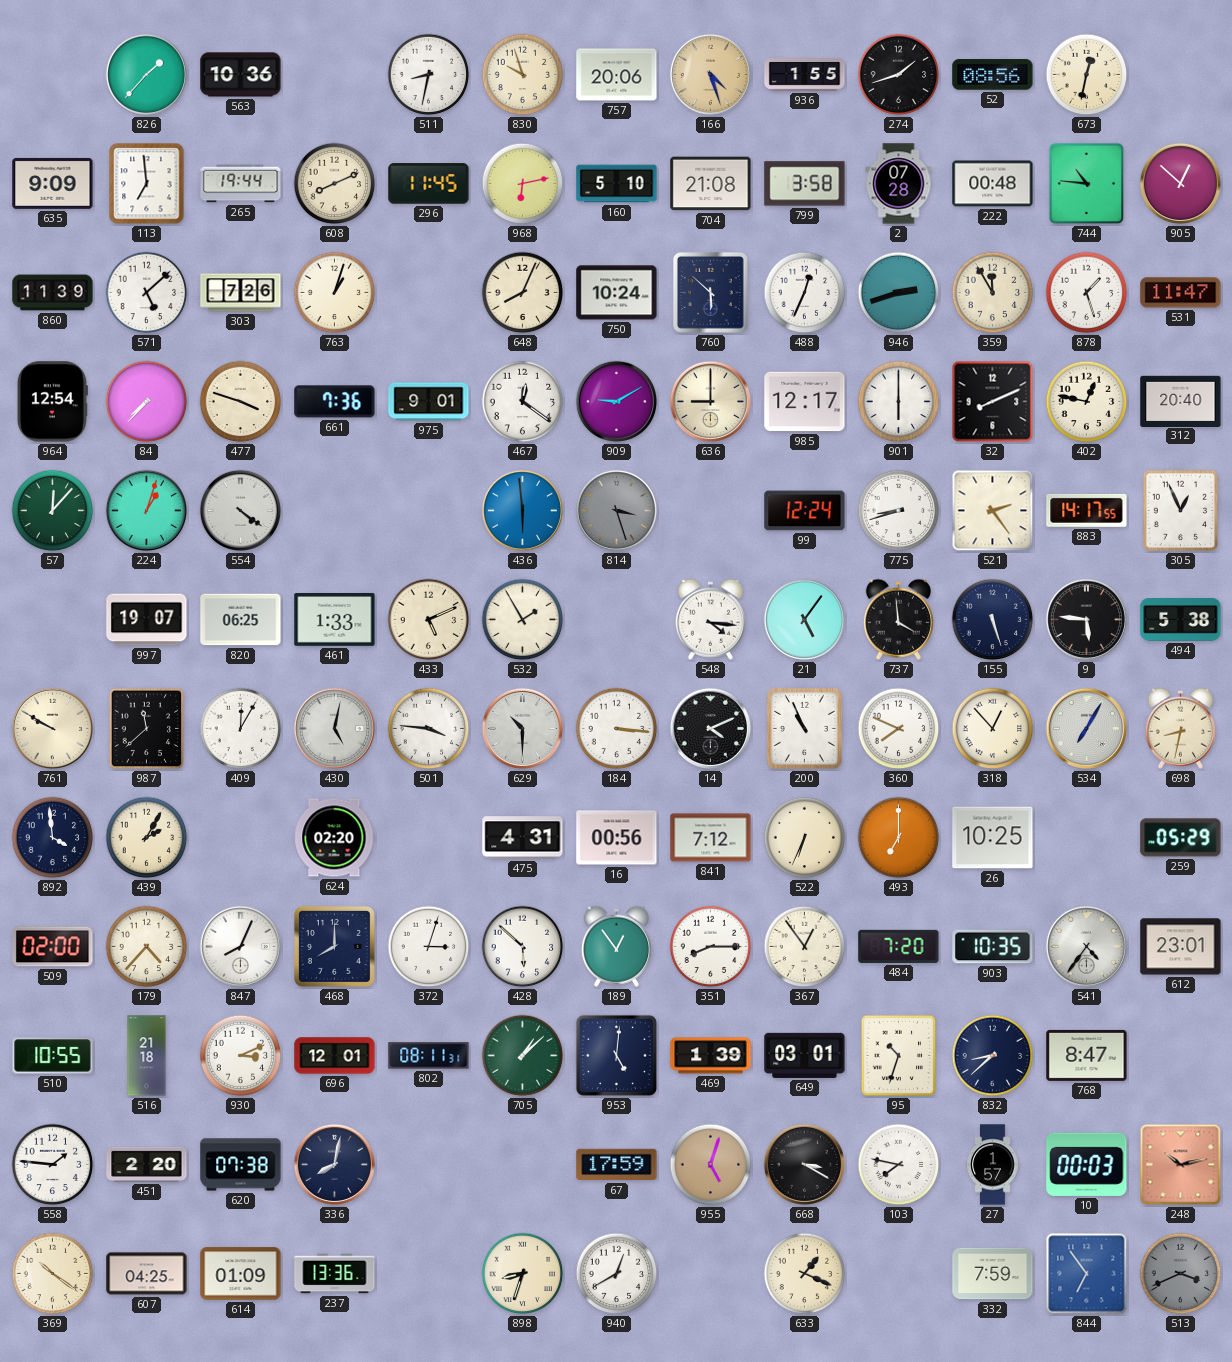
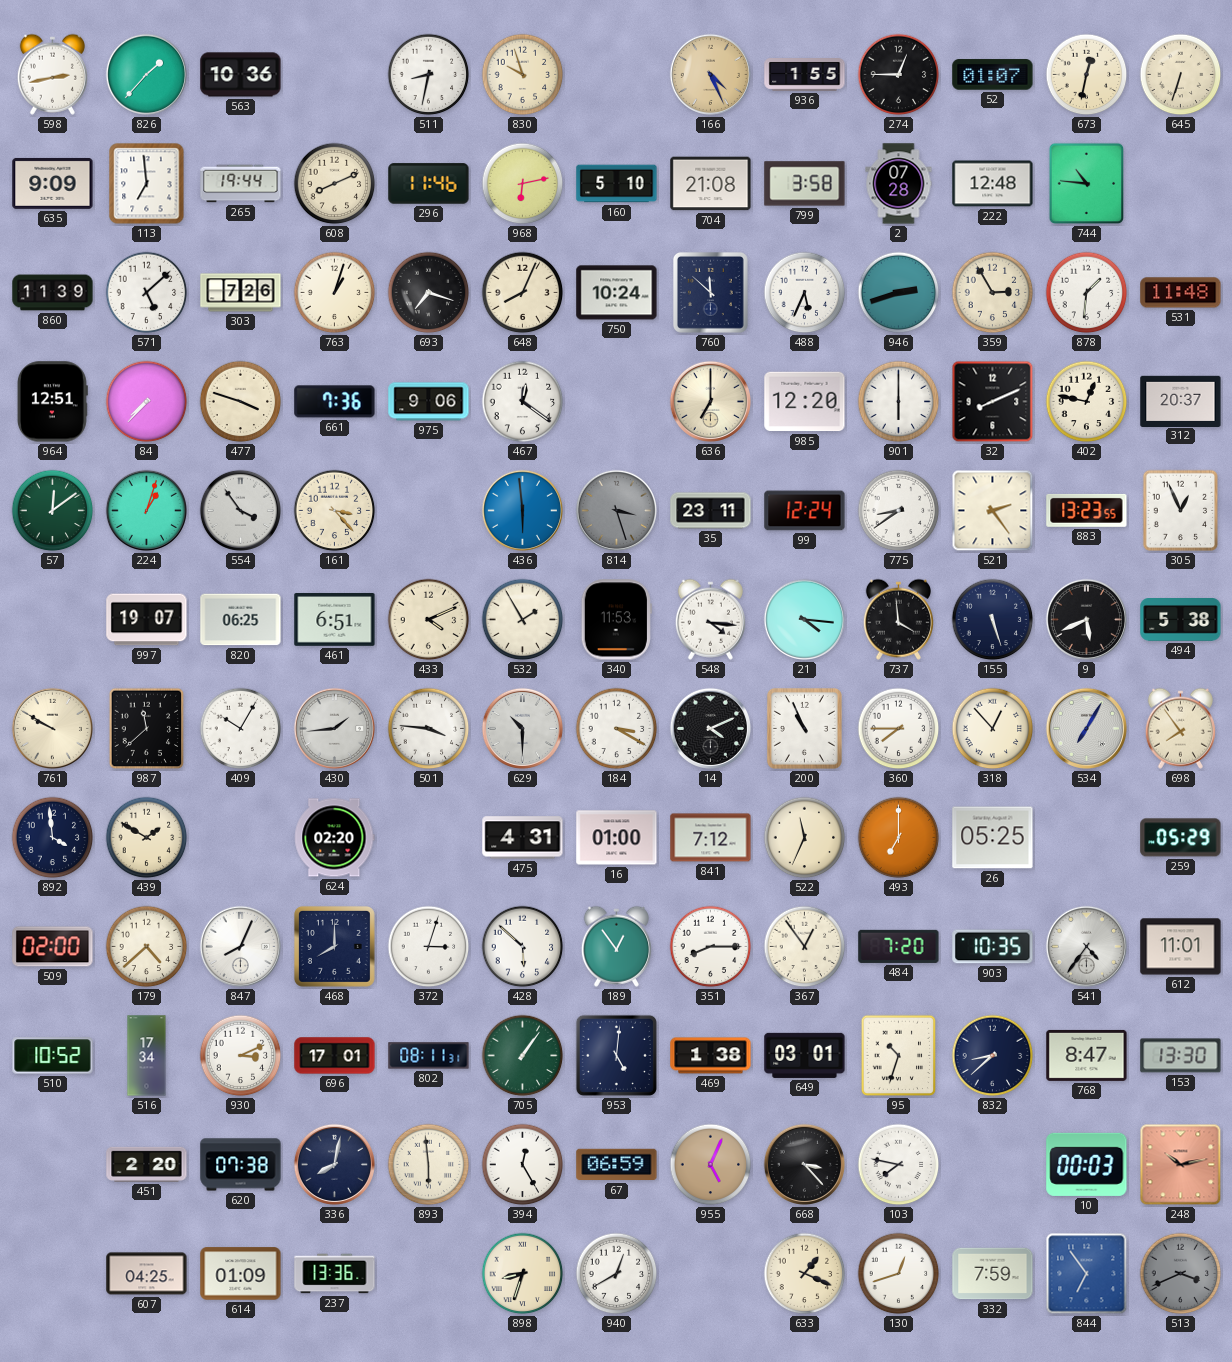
598: none -> 2:43 (52, 74)
757: 20:06 -> none (617, 75)
166: 4:27 -> 4:26 (710, 74)
274: 1:42 -> 12:45 (899, 75)
52: 08:56 -> 01:07 (993, 75)
645: none -> 6:33 (1181, 75)
296: 11:45 -> 11:46 (429, 184)
222: 00:48 -> 12:48 (993, 184)
905: 12:52 -> none (1180, 183)
693: none -> 7:18 (429, 293)
760: 5:52 -> 11:52 (710, 292)
488: 12:34 -> 5:34 (805, 293)
359: 11:55 -> 2:55 (993, 293)
878: 1:27 -> 1:31 (1087, 293)
531: 11:47 -> 11:48 (1181, 293)
964: 12:54 -> 12:51 (52, 402)
975: 9:01 -> 9:06 (429, 402)
909: 9:10 -> none (616, 401)
636: 9:00 -> 7:00 (710, 401)
985: 12:17 -> 12:20 (805, 402)
312: 20:40 -> 20:37 (1181, 401)
57: 12:07 -> 12:09 (53, 511)
554: 4:21 -> 3:54 (240, 510)
161: none -> 3:23 (335, 511)
35: none -> 23:11 (711, 511)
775: 8:42 -> 8:39 (899, 511)
883: 14:17 -> 13:23 (1087, 510)
461: 1:33 -> 6:51 (335, 620)
433: 5:11 -> 4:11 (429, 620)
340: none -> 11:53 (616, 620)
21: 5:06 -> 4:16 (804, 619)
9: 5:46 -> 5:41 (1086, 619)
409: 12:05 -> 10:05 (241, 729)
430: 5:02 -> 1:44 (334, 728)
184: 3:16 -> 3:20 (617, 729)
360: 7:49 -> 7:45 (899, 729)
698: 8:32 -> 7:54 (1180, 728)
439: 2:05 -> 1:50 (147, 838)
16: 00:56 -> 01:00 (617, 838)
522: 6:34 -> 11:34 (805, 838)
26: 10:25 -> 05:25 (993, 838)
179: 4:37 -> 4:38 (147, 947)
612: 23:01 -> 11:01 (1181, 947)
510: 10:55 -> 10:52 (53, 1056)
516: 21:18 -> 17:34 (147, 1056)
696: 12:01 -> 17:01 (335, 1056)
705: 1:08 -> 1:06 (523, 1056)
469: 1:39 -> 1:38 (711, 1056)
153: none -> 13:30 (1181, 1056)
558: 1:46 -> none (53, 1165)
893: none -> 5:59 (429, 1165)
394: none -> 12:25 (523, 1165)
67: 17:59 -> 06:59 (617, 1165)
955: 5:03 -> 5:04 (711, 1165)
668: 3:20 -> 3:23 (804, 1164)
27: 1:57 -> none (993, 1165)
369: 10:21 -> none (53, 1274)
130: none -> 12:42 (899, 1274)
